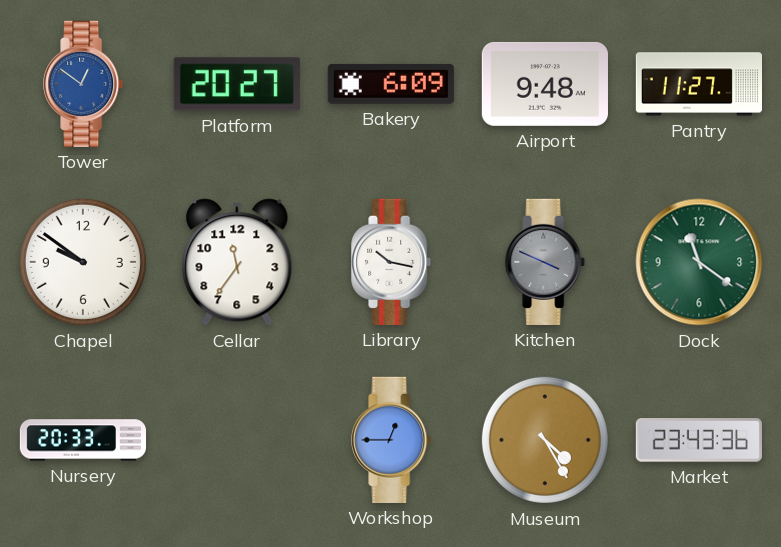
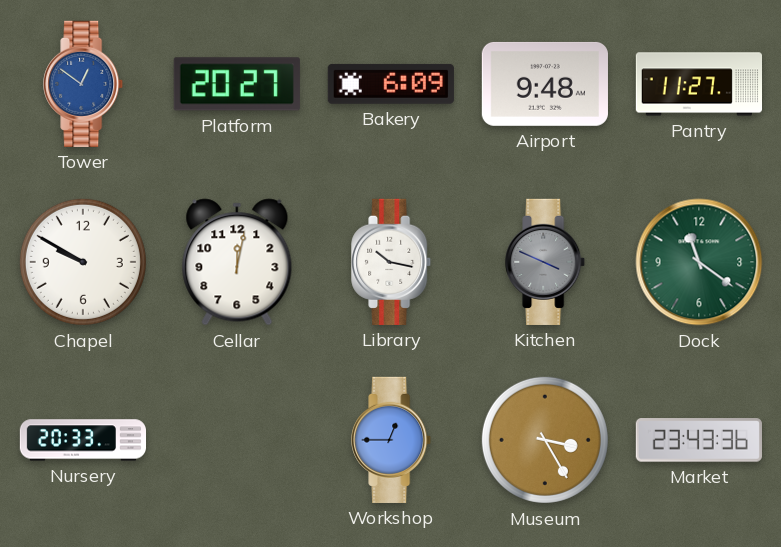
Chapel: 9:51 -> 9:50 (83, 262)
Cellar: 11:36 -> 12:02 (237, 262)
Museum: 4:25 -> 3:25 (545, 440)
